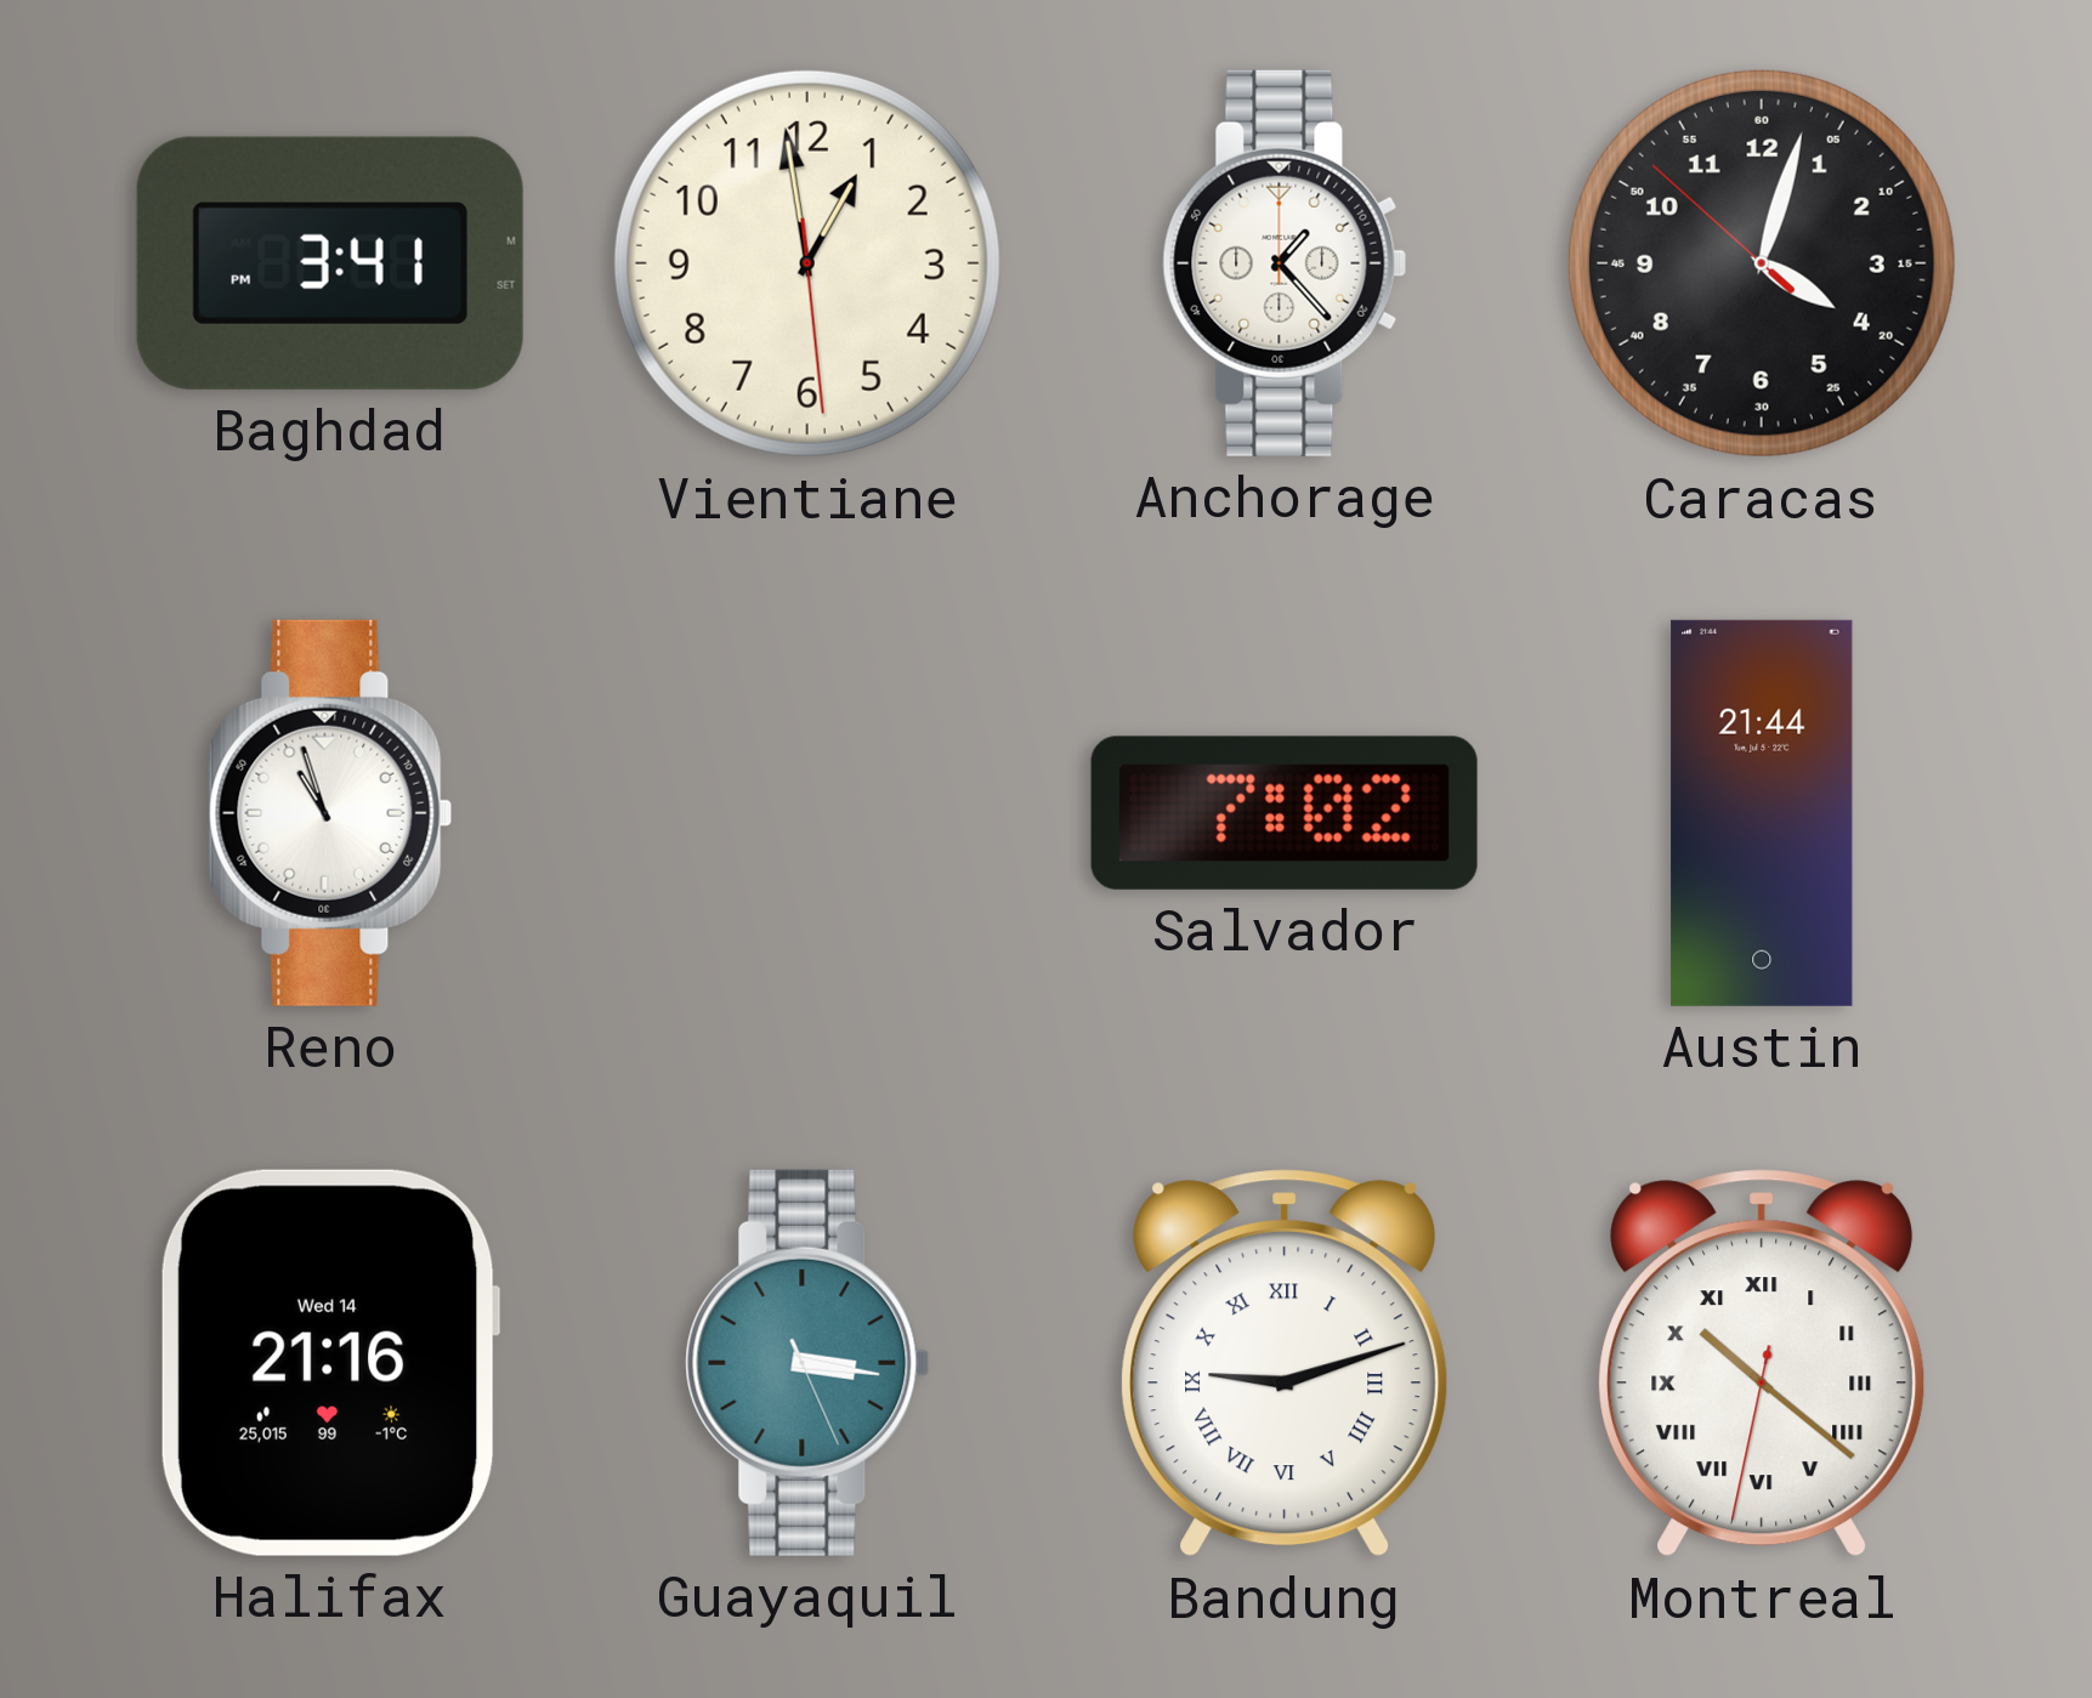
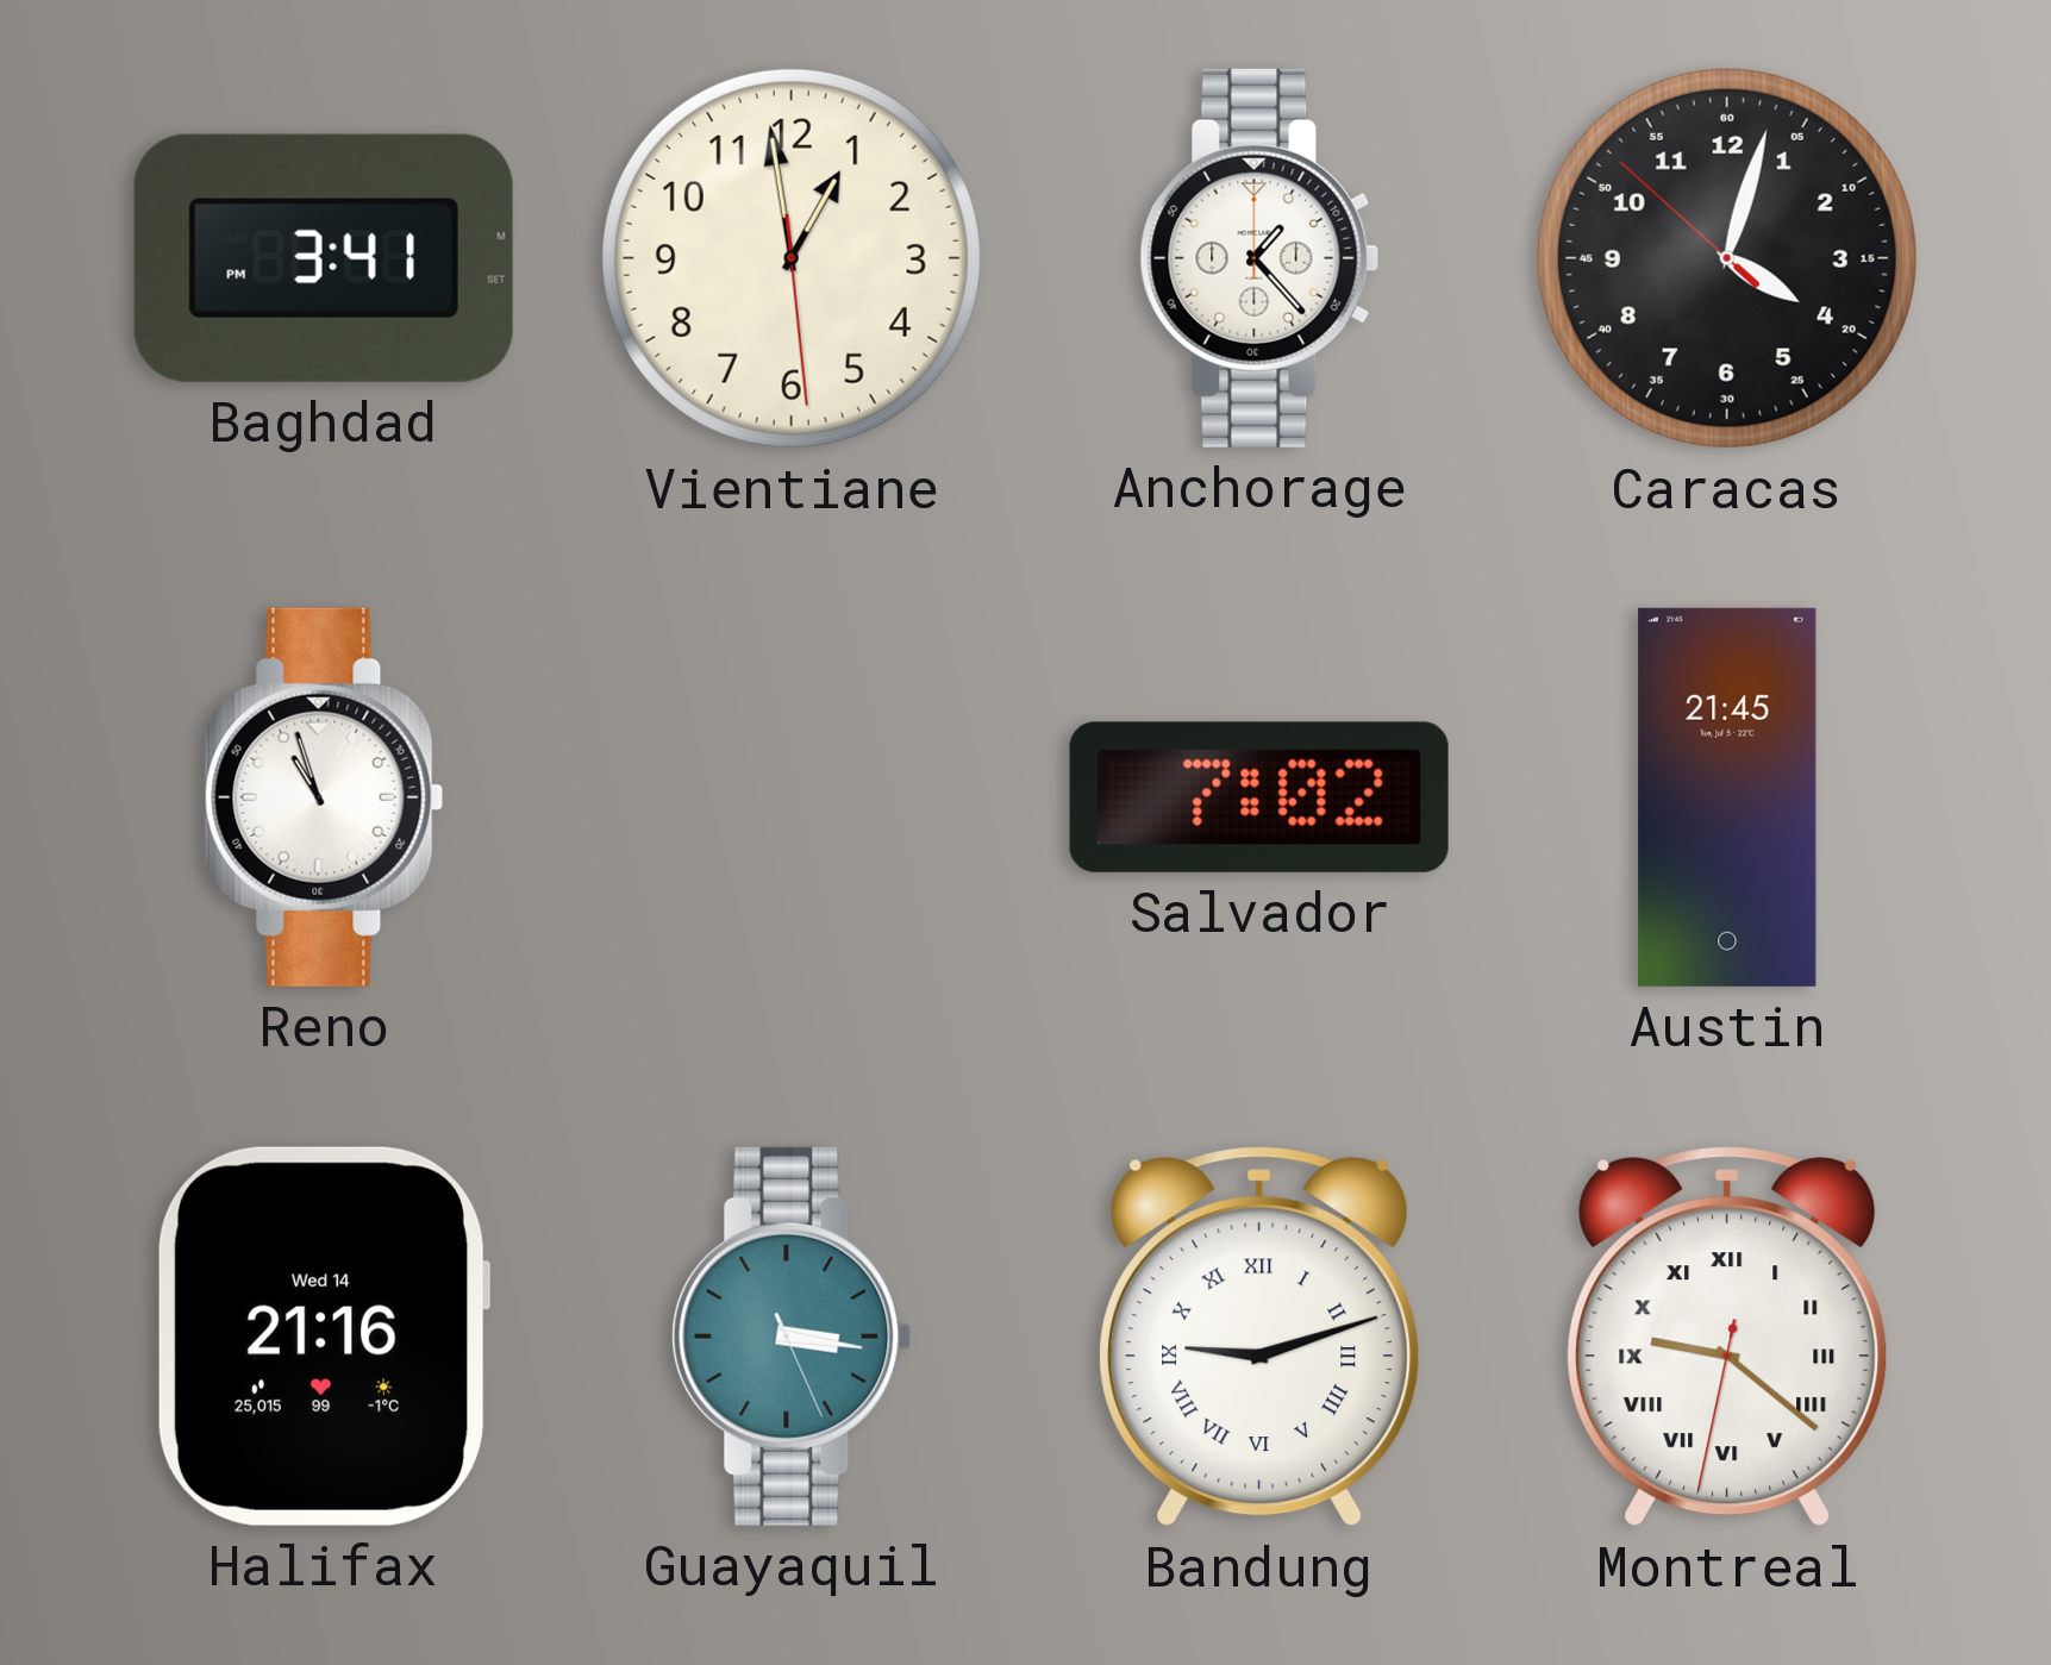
Austin: 21:44 -> 21:45 (1727, 797)
Montreal: 10:21 -> 9:21 (1727, 1337)
